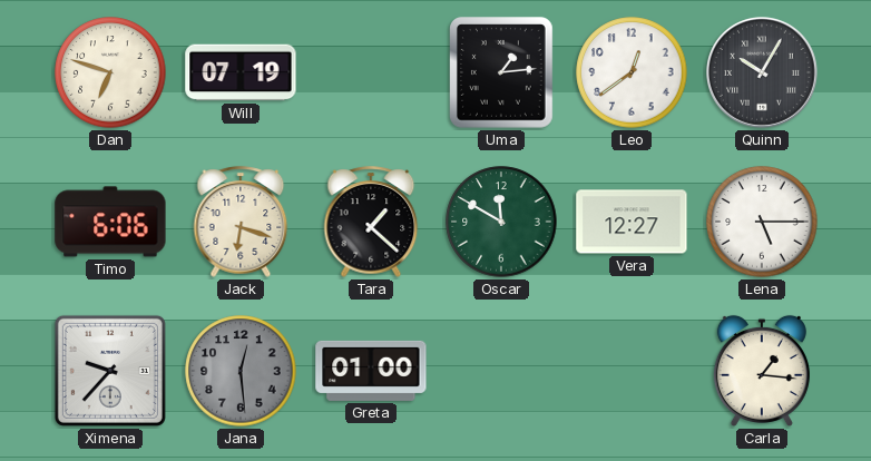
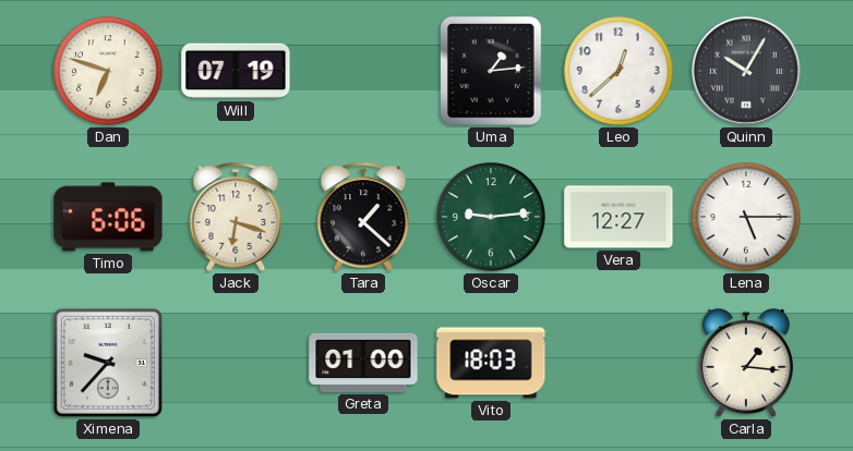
Leo: 12:39 -> 12:38 (618, 71)
Oscar: 11:50 -> 9:14 (491, 217)
Jana: 12:29 -> none (241, 371)
Vito: none -> 18:03 (491, 363)
